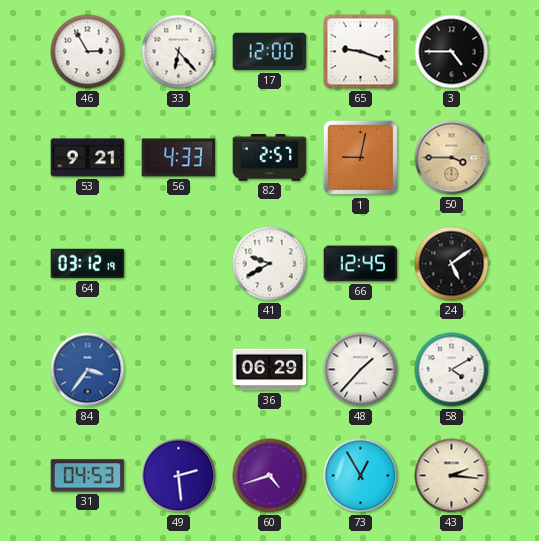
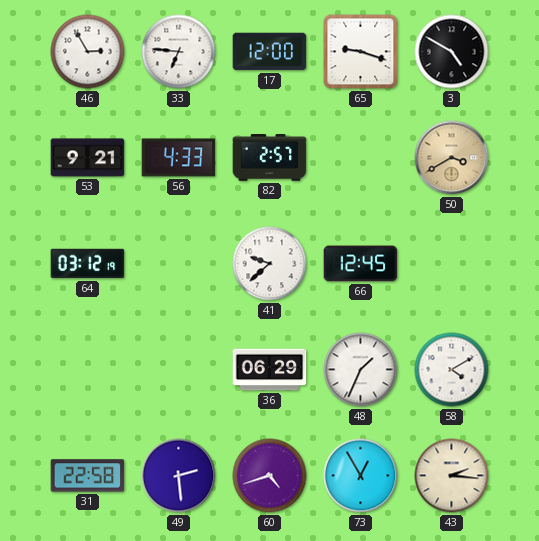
33: 6:23 -> 6:46 (179, 52)
3: 4:45 -> 4:50 (452, 52)
1: 9:02 -> none (361, 158)
50: 3:45 -> 3:40 (452, 158)
41: 9:40 -> 9:38 (270, 264)
24: 5:09 -> none (452, 264)
84: 3:36 -> none (88, 370)
48: 1:37 -> 1:34 (361, 370)
31: 04:53 -> 22:58 (88, 476)
